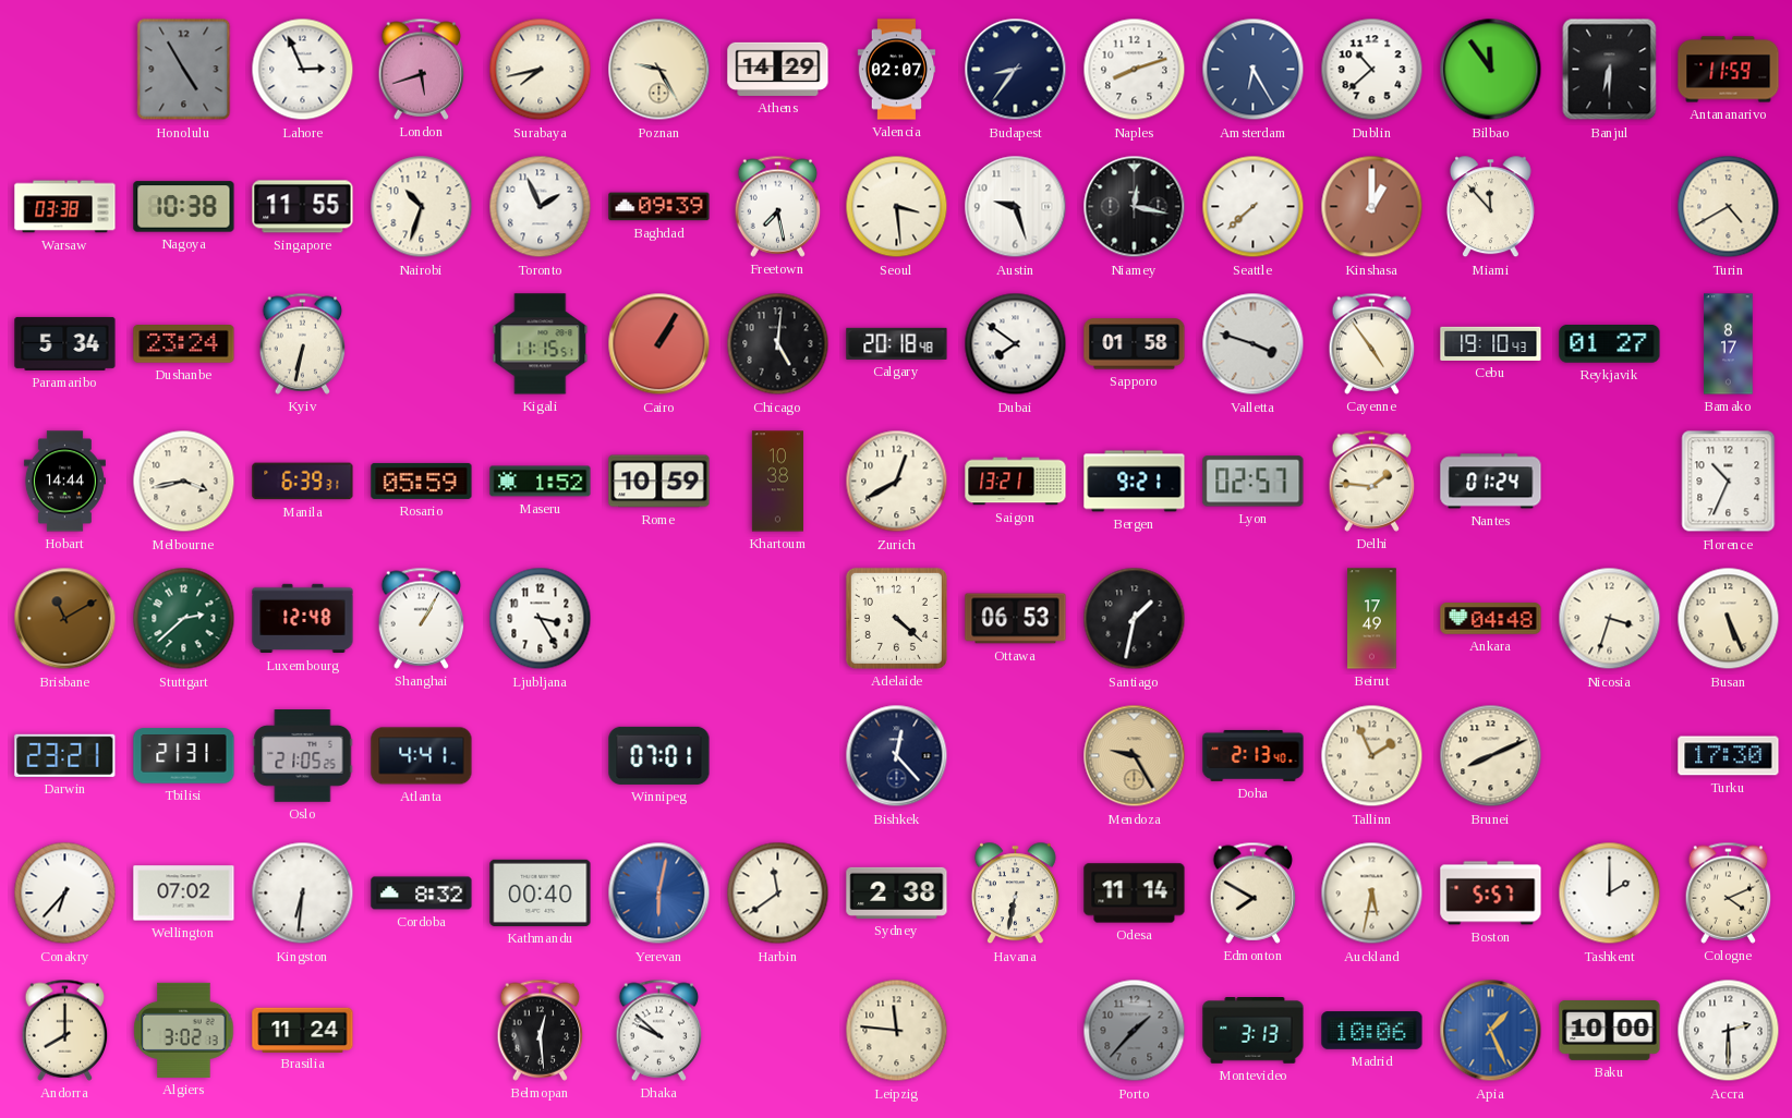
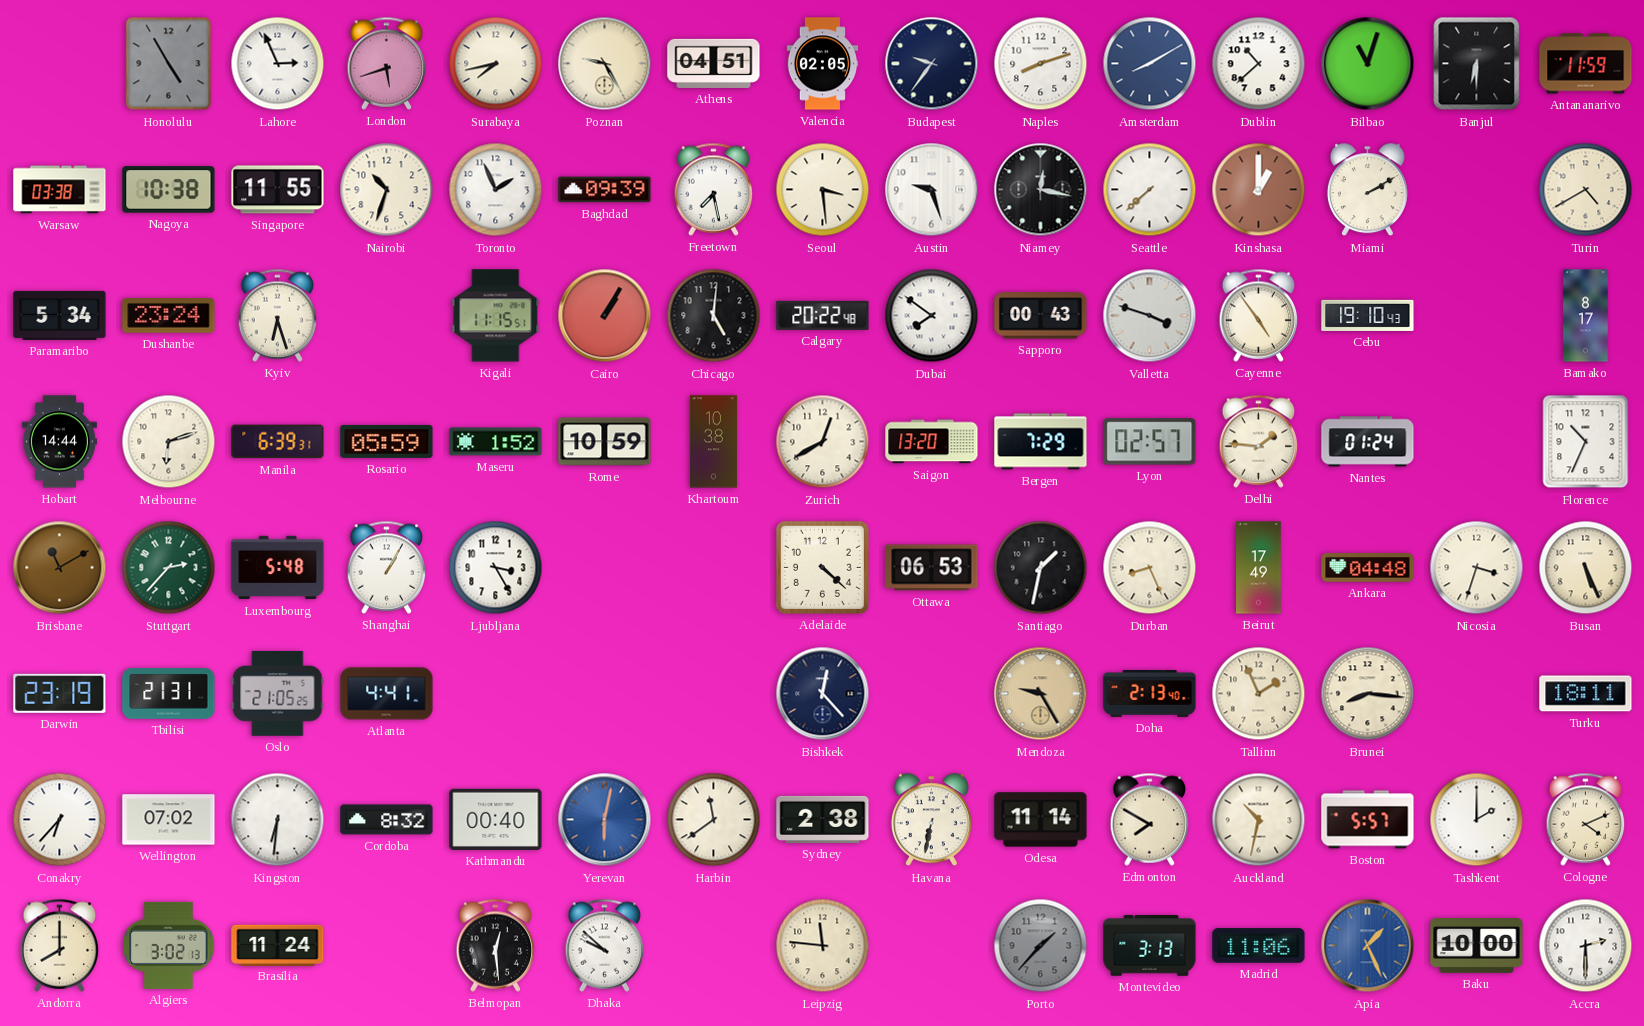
Athens: 14:29 -> 04:51 (714, 63)
Valencia: 02:07 -> 02:05 (823, 64)
Budapest: 8:36 -> 9:36 (932, 64)
Amsterdam: 6:25 -> 8:10 (1150, 64)
Bilbao: 11:54 -> 11:03 (1368, 64)
Miami: 11:53 -> 2:10 (1367, 190)
Kyiv: 6:32 -> 6:27 (278, 315)
Calgary: 20:18 -> 20:22 (823, 315)
Sapporo: 01:58 -> 00:43 (1041, 316)
Reykjavik: 01:27 -> none (1610, 344)
Melbourne: 3:43 -> 6:12 (169, 442)
Saigon: 13:21 -> 13:20 (932, 442)
Bergen: 9:21 -> 7:29 (1041, 442)
Stuttgart: 2:38 -> 2:37 (169, 568)
Luxembourg: 12:48 -> 5:48 (278, 568)
Durban: none -> 8:26 (1150, 568)
Darwin: 23:21 -> 23:19 (60, 693)
Winnipeg: 07:01 -> none (659, 755)
Brunei: 8:11 -> 8:16 (1368, 694)
Turku: 17:30 -> 18:11 (1586, 694)
Auckland: 5:32 -> 10:32 (1259, 820)
Madrid: 10:06 -> 11:06 (1259, 946)
